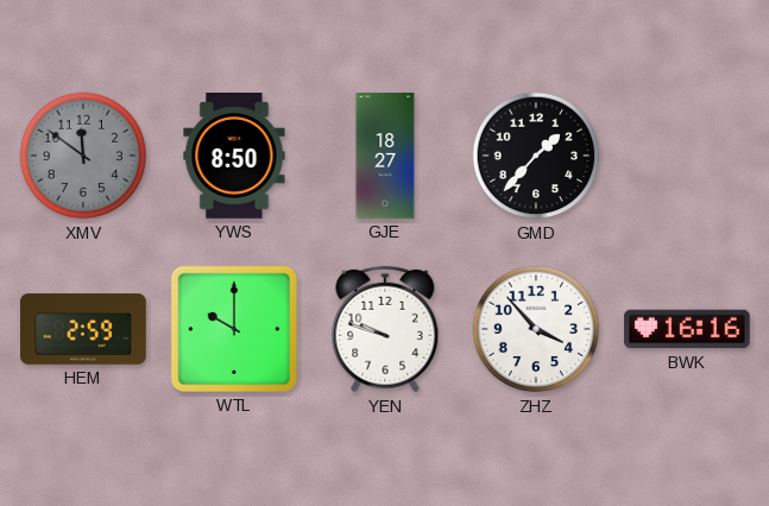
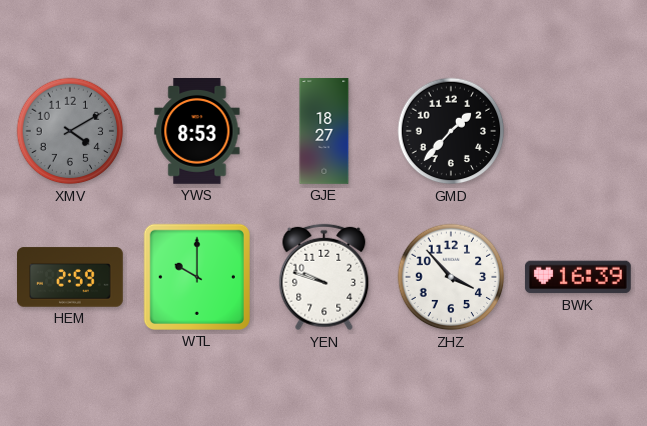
XMV: 11:51 -> 4:10 (70, 131)
YWS: 8:50 -> 8:53 (197, 132)
BWK: 16:16 -> 16:39 (578, 277)
